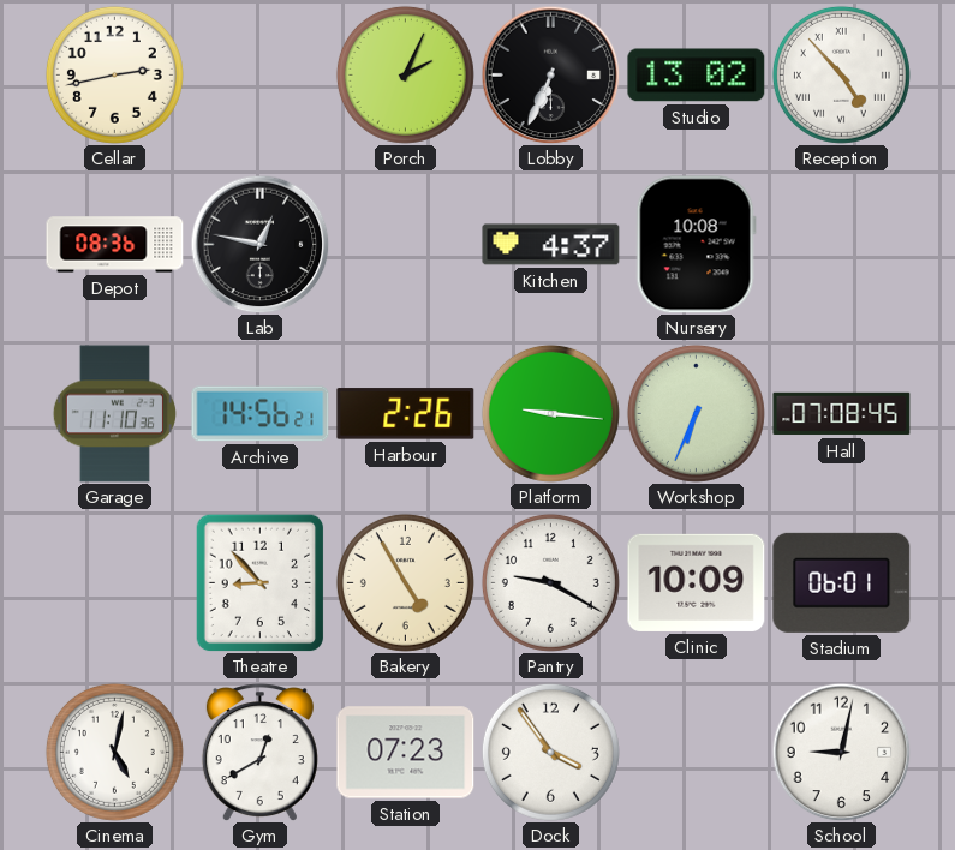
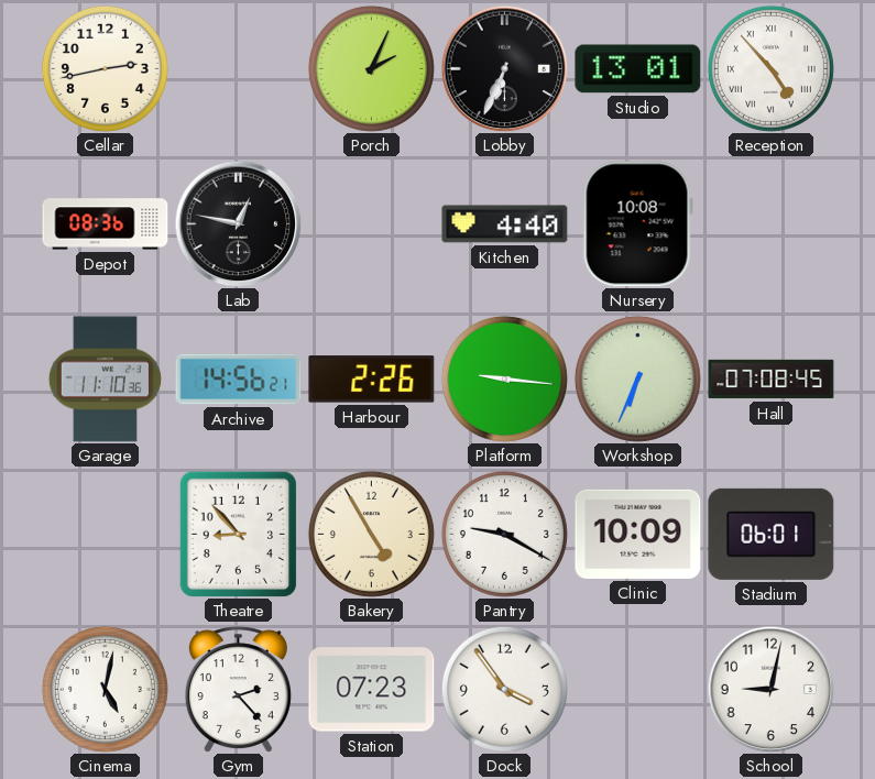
Studio: 13:02 -> 13:01 (638, 69)
Kitchen: 4:37 -> 4:40 (505, 224)
Gym: 12:40 -> 2:23 (238, 690)
